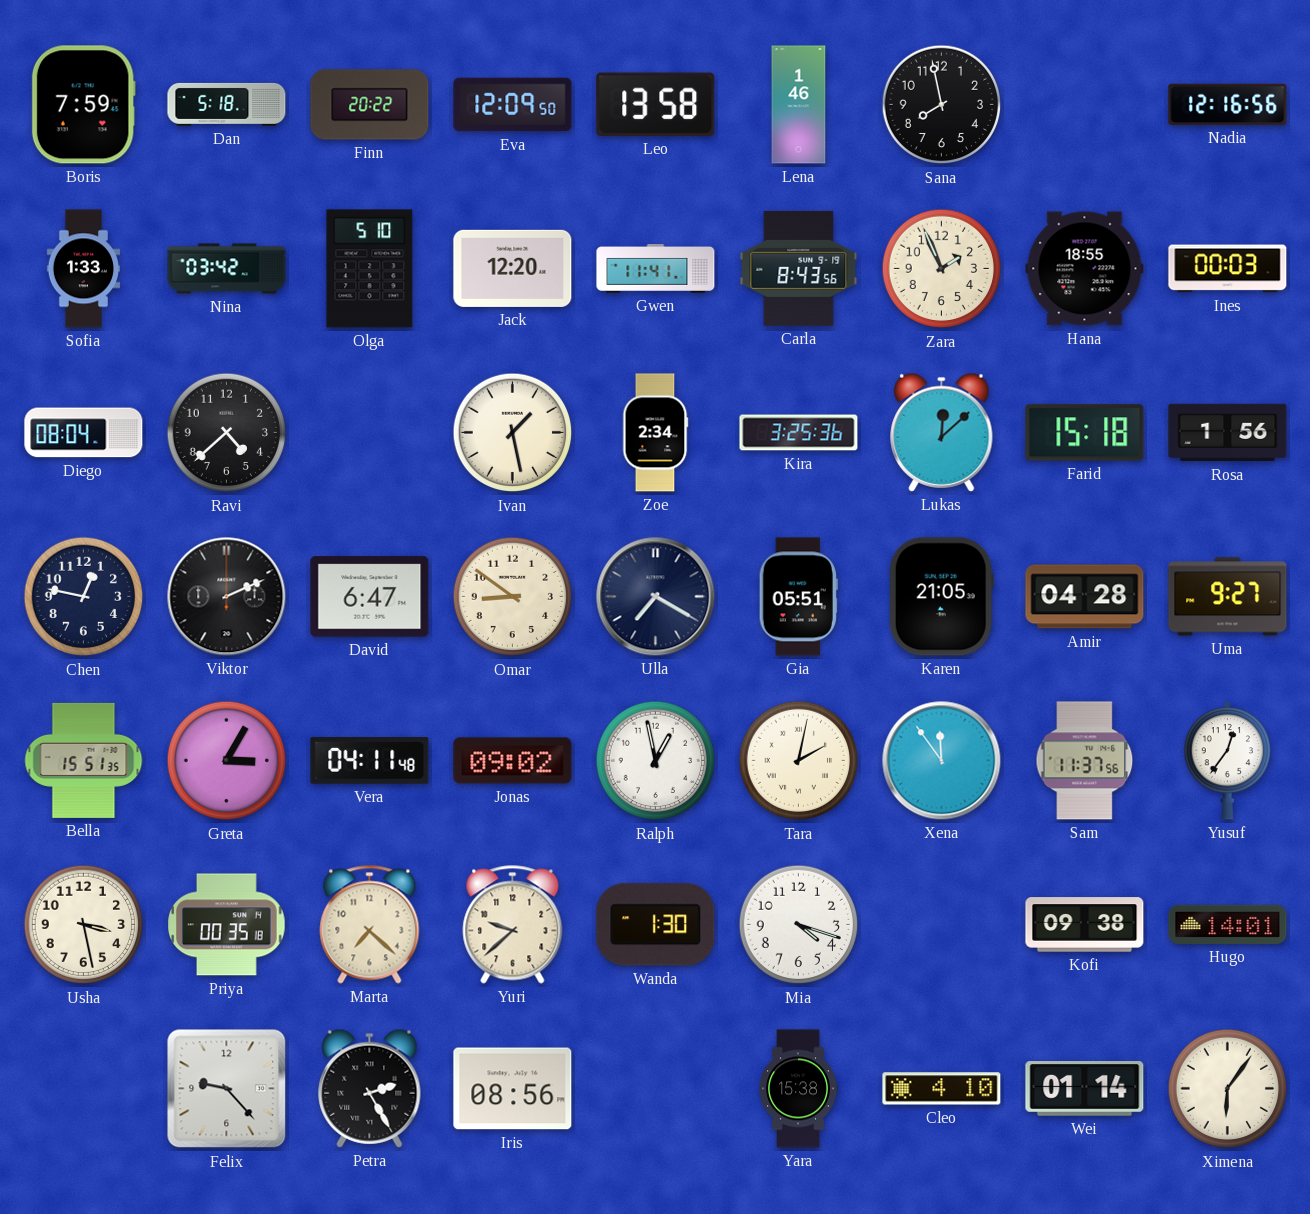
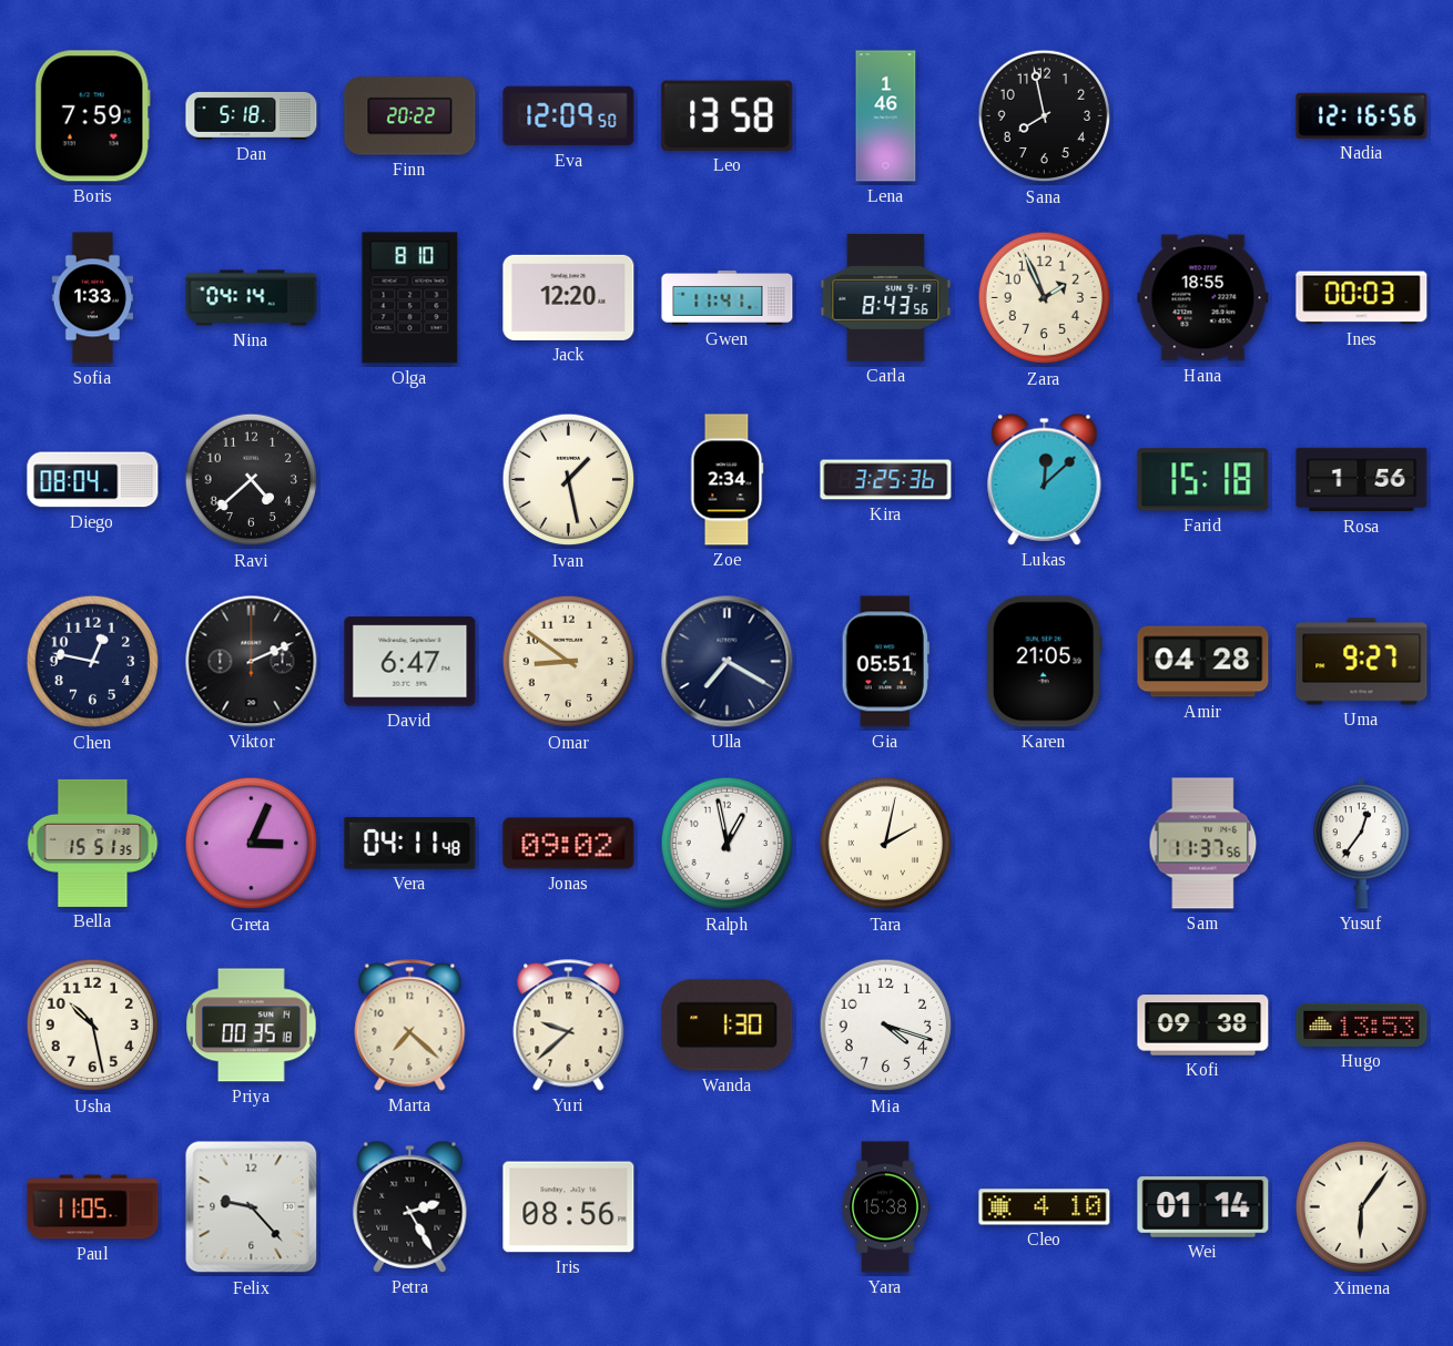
Nina: 03:42 -> 04:14 (252, 298)
Olga: 5:10 -> 8:10 (410, 298)
Greta: 3:05 -> 3:04 (252, 844)
Xena: 11:54 -> none (942, 761)
Usha: 3:28 -> 10:28 (93, 1026)
Hugo: 14:01 -> 13:53 (1362, 1024)
Paul: none -> 11:05 (93, 1207)
